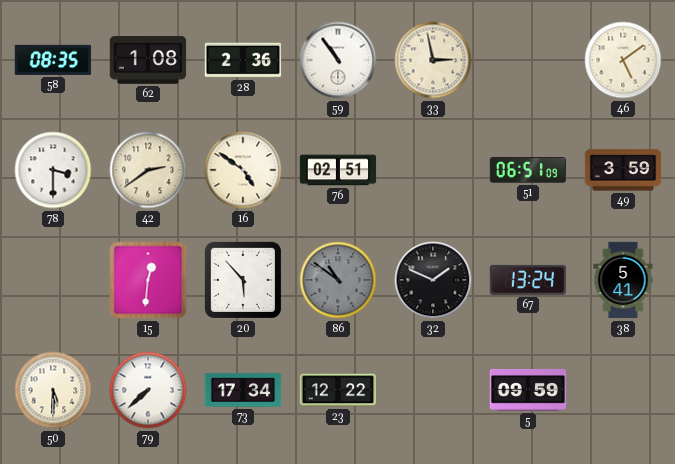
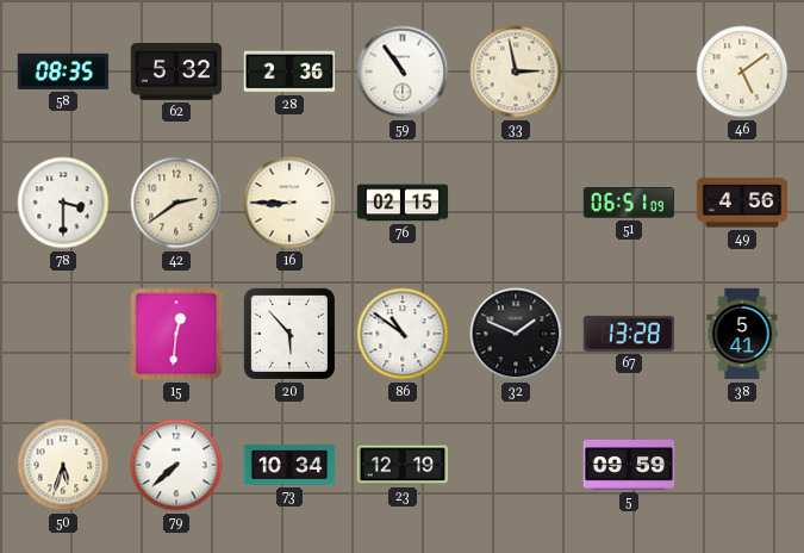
62: 1:08 -> 5:32 (176, 72)
16: 4:51 -> 8:45 (289, 203)
76: 02:51 -> 02:15 (403, 203)
49: 3:59 -> 4:56 (742, 203)
86 dial: grey -> white (403, 334)
67: 13:24 -> 13:28 (629, 334)
50: 5:30 -> 5:33 (63, 465)
73: 17:34 -> 10:34 (289, 465)
23: 12:22 -> 12:19 (403, 465)
